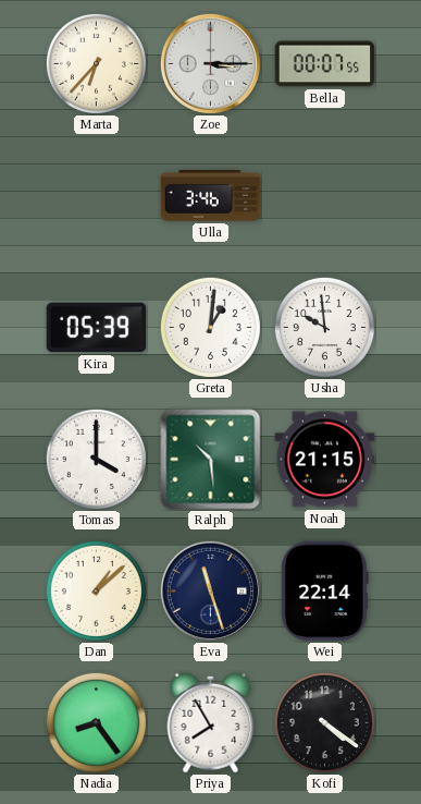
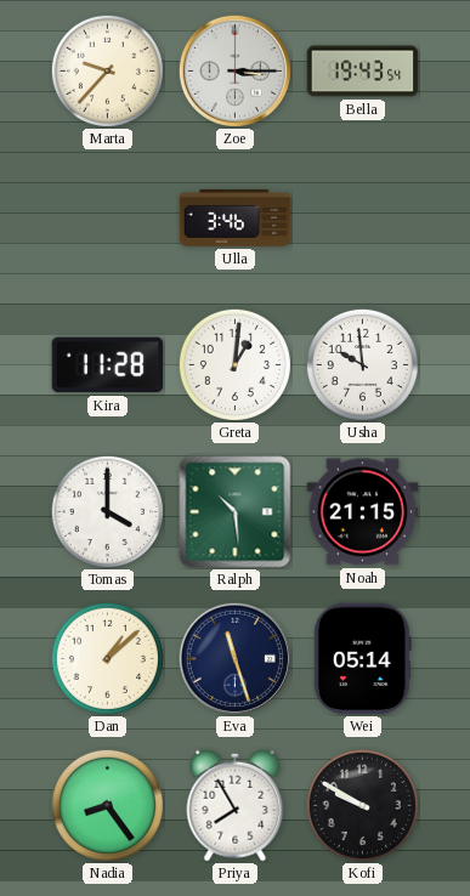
Marta: 6:37 -> 9:37 (107, 70)
Bella: 00:07 -> 19:43 (363, 72)
Kira: 05:39 -> 11:28 (108, 365)
Wei: 22:14 -> 05:14 (362, 659)
Kofi: 4:21 -> 9:50 (362, 805)
